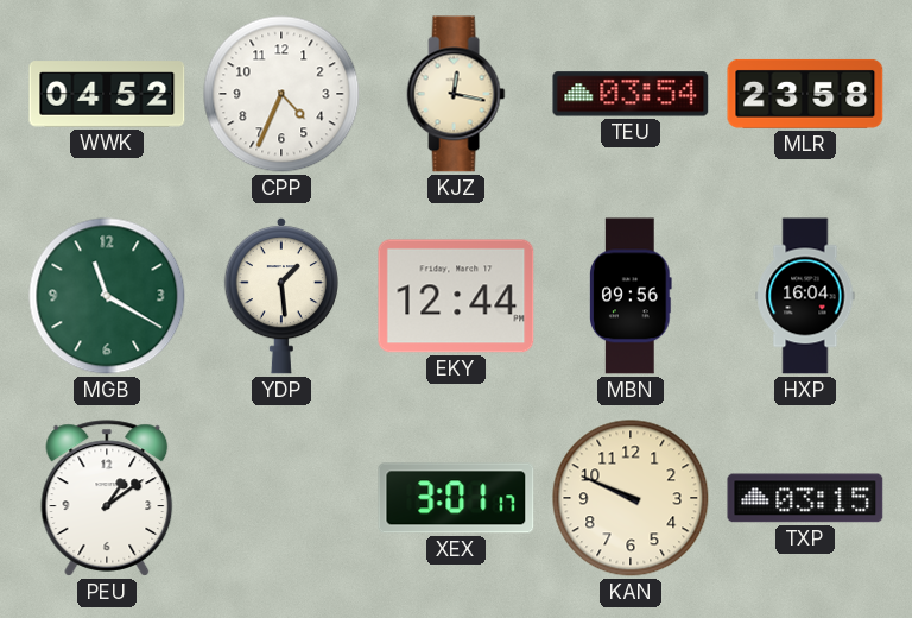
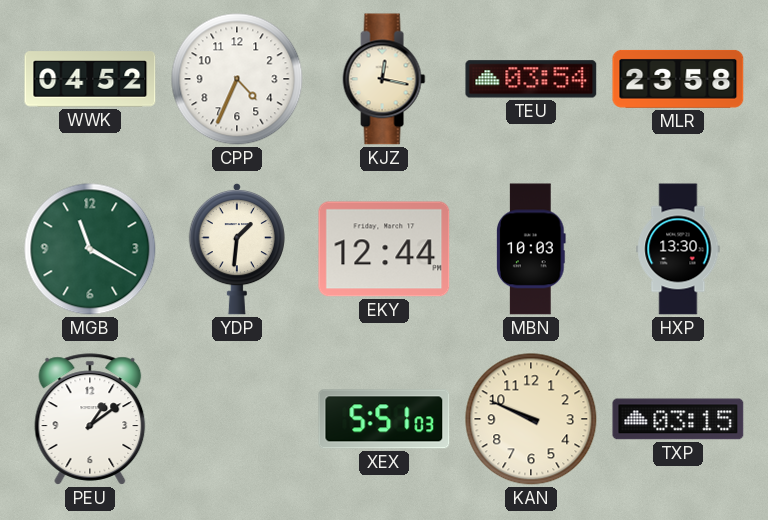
YDP: 1:29 -> 1:31 (236, 249)
MBN: 09:56 -> 10:03 (532, 249)
HXP: 16:04 -> 13:30 (678, 249)
XEX: 3:01 -> 5:51 (384, 419)
